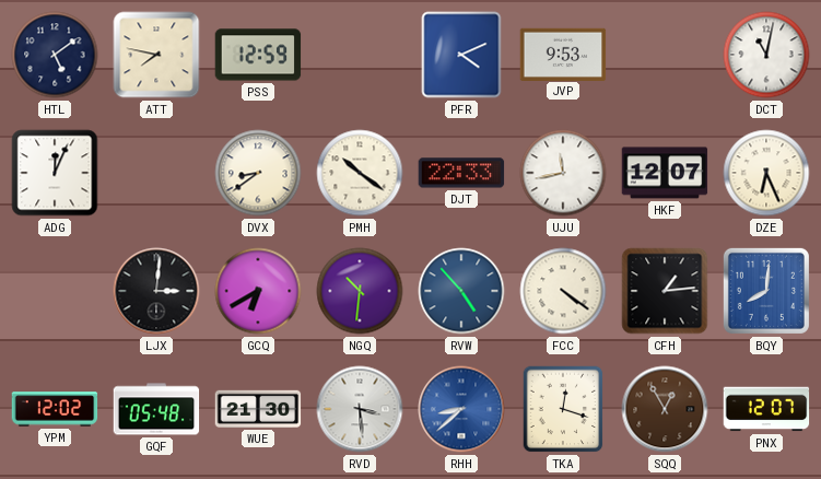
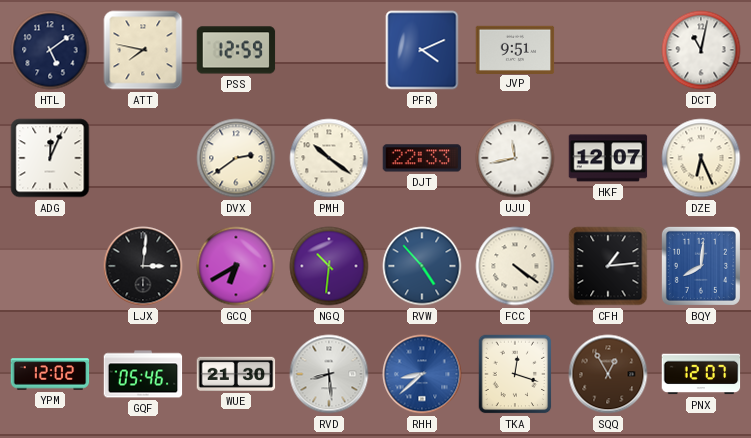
JVP: 9:53 -> 9:51 (515, 49)
DVX: 8:39 -> 2:39 (236, 158)
GQF: 05:48 -> 05:46 (143, 374)
RVD: 3:29 -> 8:29 (329, 374)
